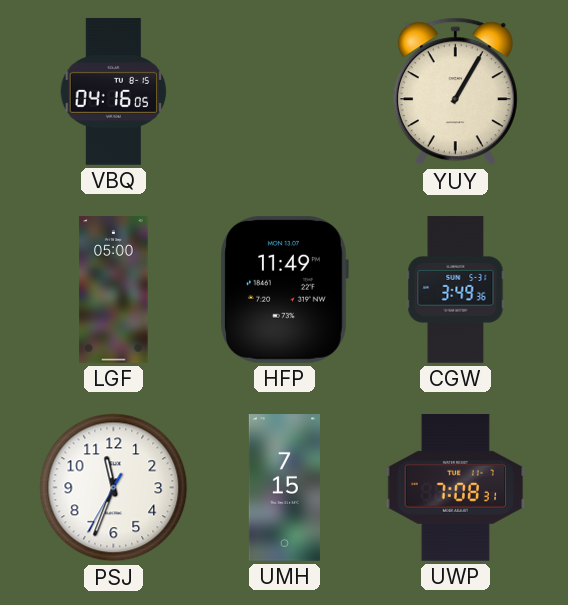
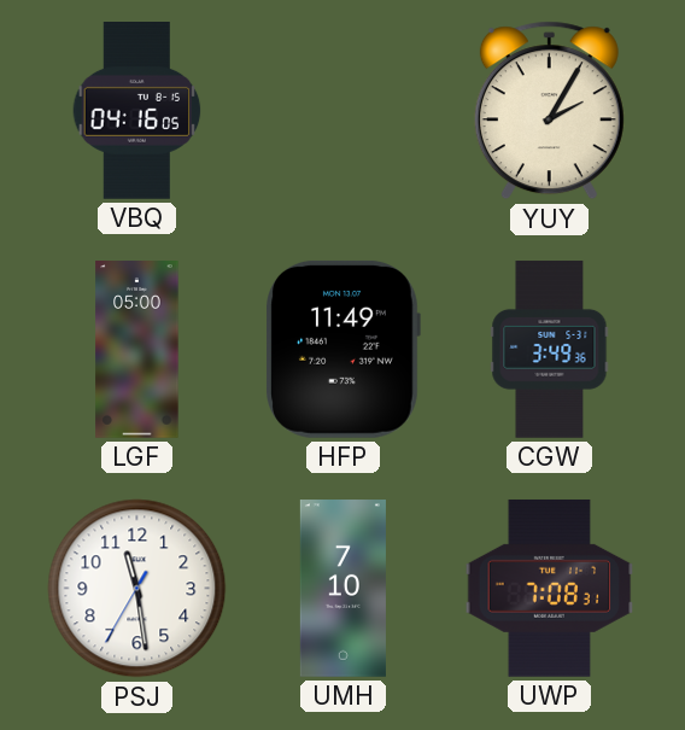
YUY: 1:05 -> 2:05 (549, 111)
PSJ: 11:33 -> 11:28 (137, 589)
UMH: 7:15 -> 7:10 (342, 589)
